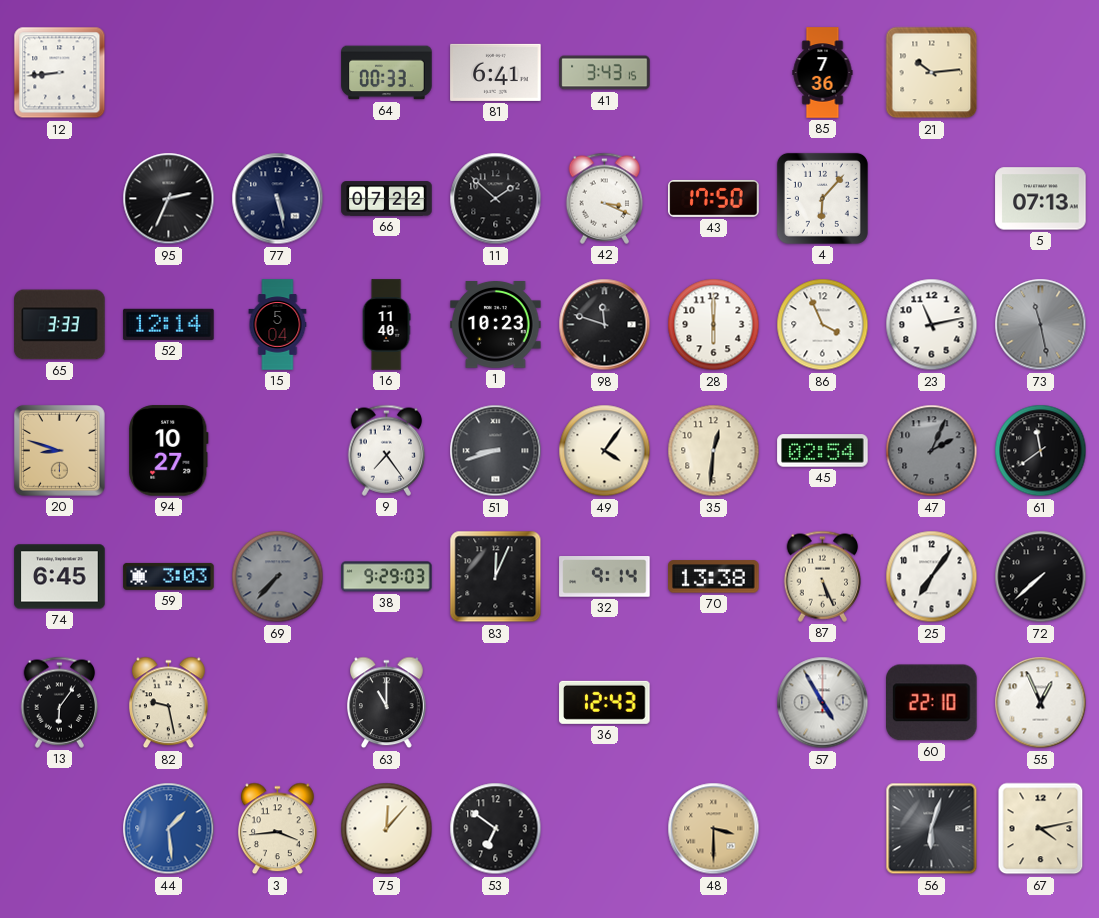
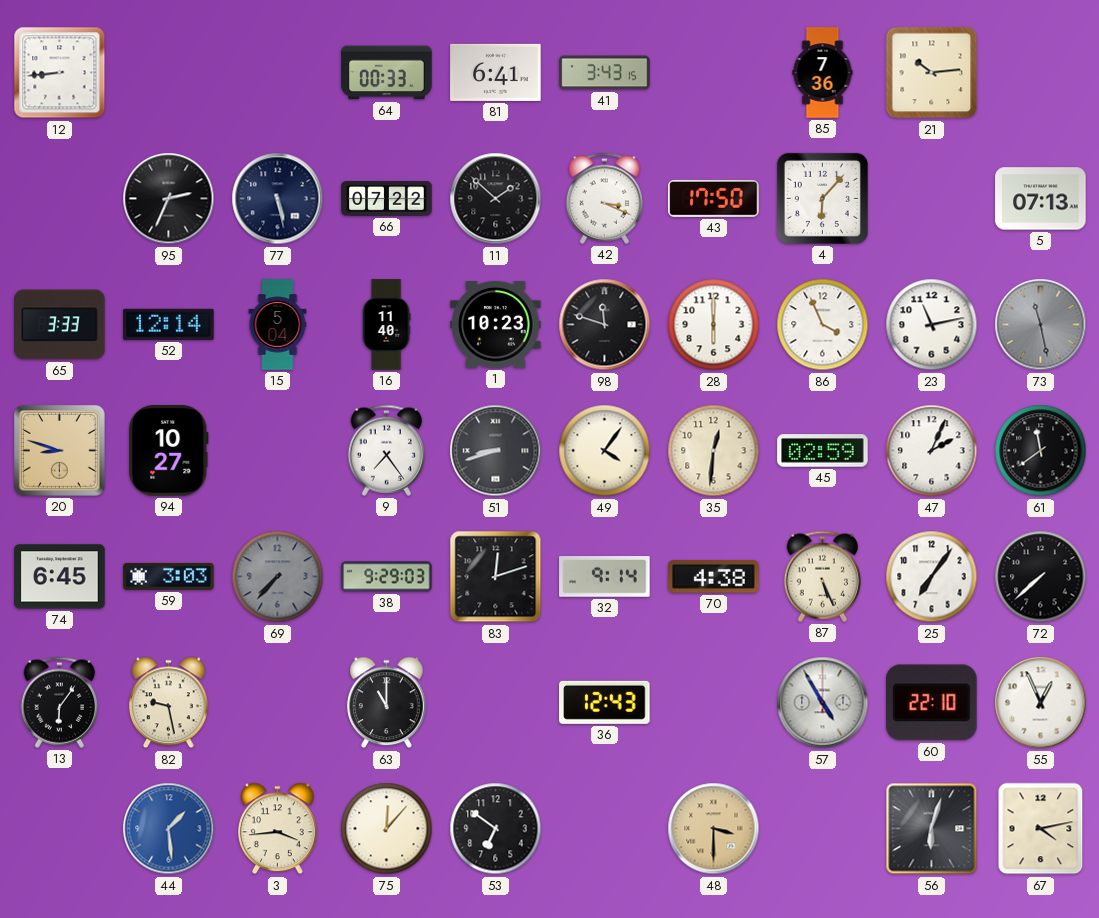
45: 02:54 -> 02:59 (823, 451)
47 dial: grey -> white (932, 451)
83: 12:04 -> 12:12 (496, 577)
70: 13:38 -> 4:38 (714, 577)
